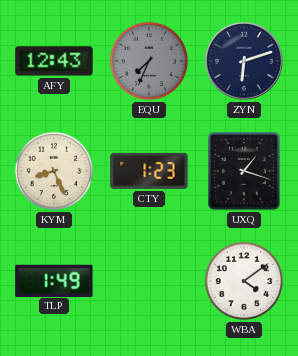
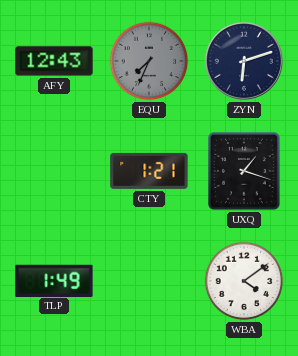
KYM: 8:26 -> none (54, 171)
CTY: 1:23 -> 1:21 (149, 171)
